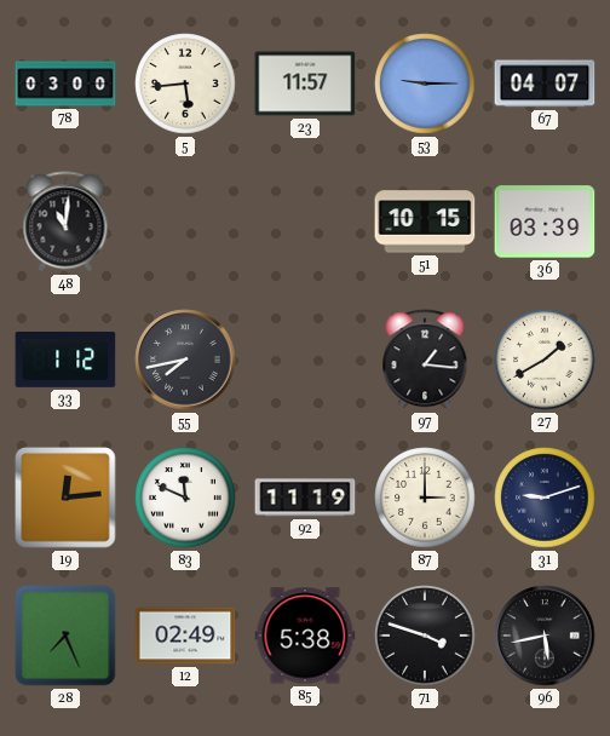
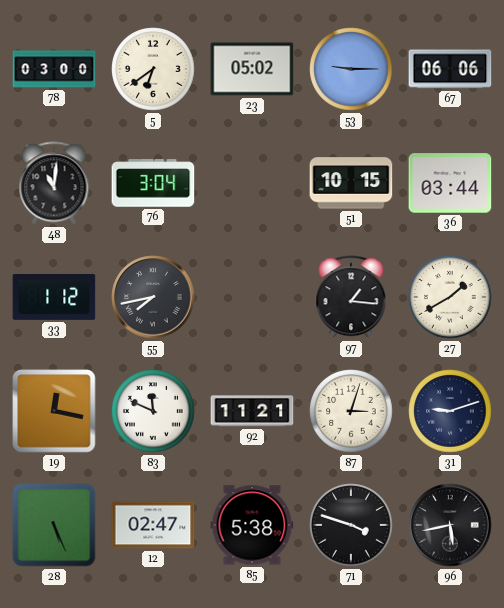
5: 5:44 -> 6:39 (153, 69)
23: 11:57 -> 05:02 (252, 69)
67: 04:07 -> 06:06 (450, 69)
76: none -> 3:04 (153, 183)
36: 03:39 -> 03:44 (450, 183)
19: 12:14 -> 12:17 (54, 411)
92: 11:19 -> 11:21 (252, 411)
87: 3:00 -> 3:03 (351, 411)
28: 7:26 -> 5:26 (54, 525)
12: 02:49 -> 02:47 (153, 525)
